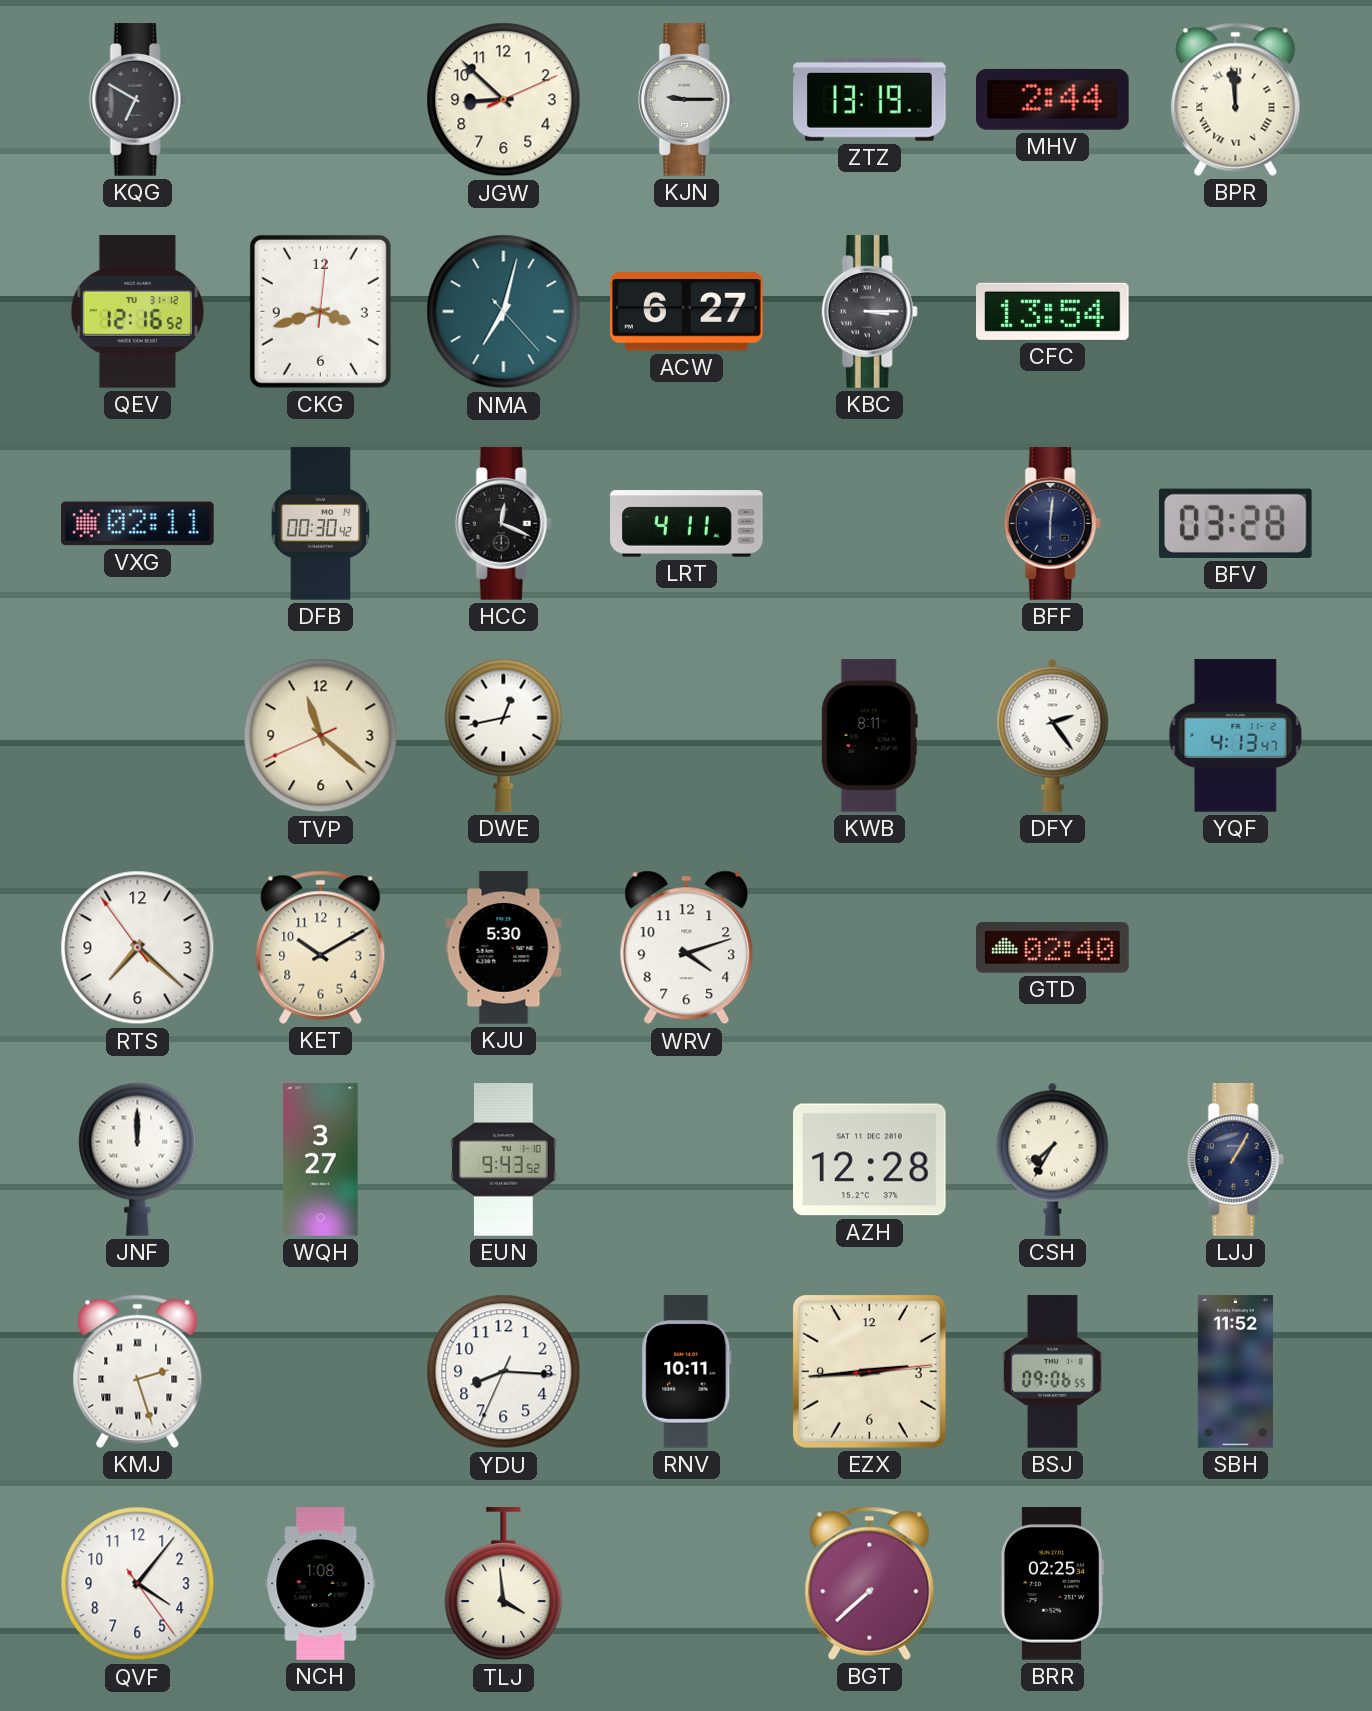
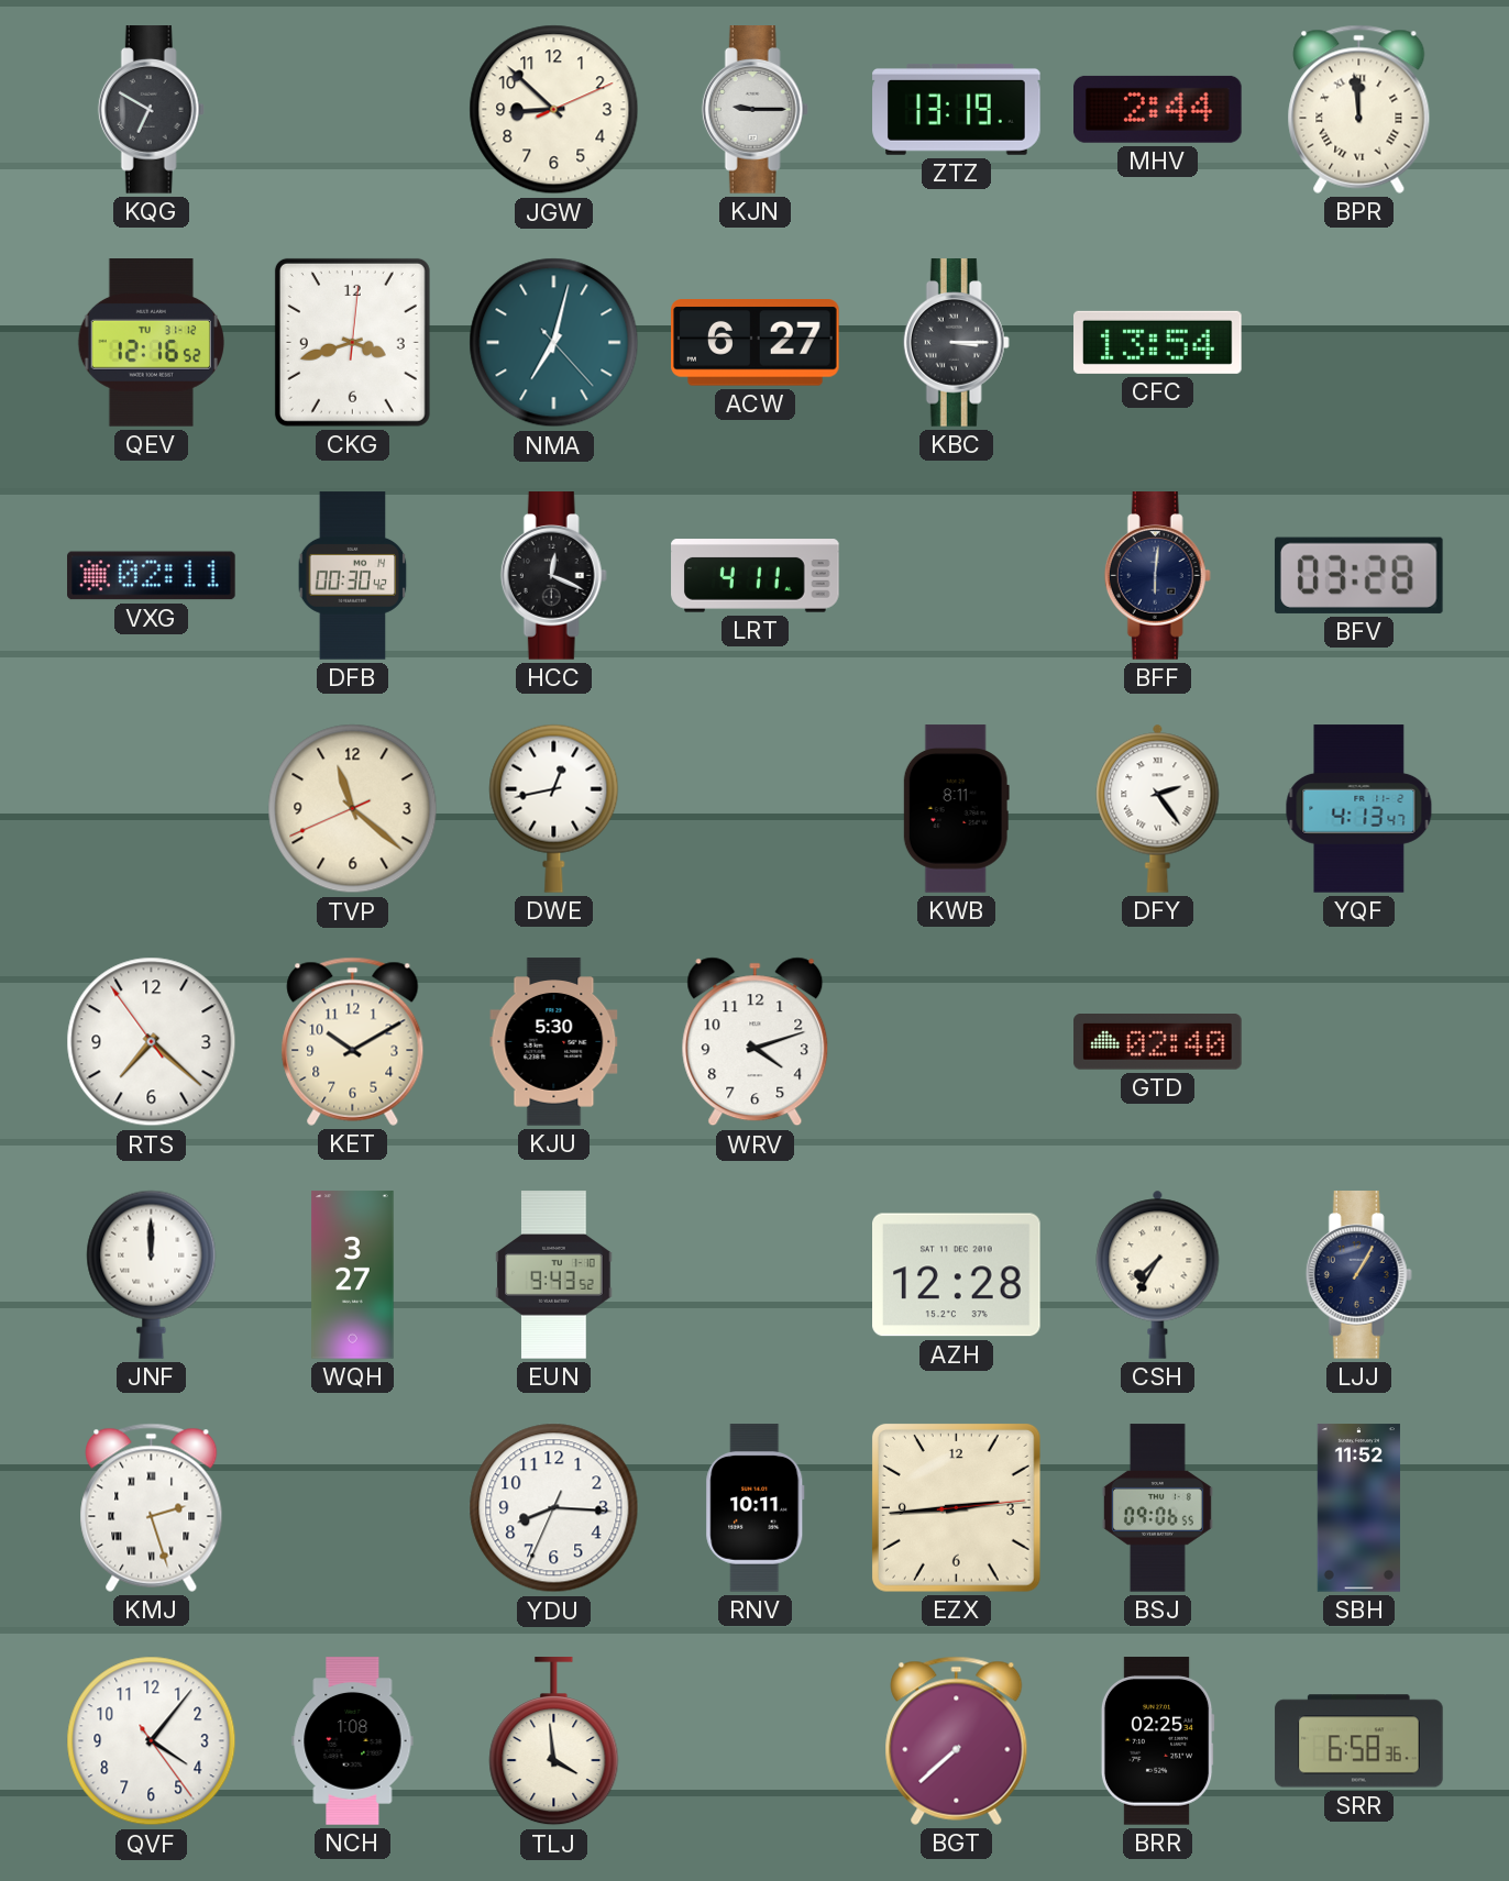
SRR: none -> 6:58 (1359, 1741)
